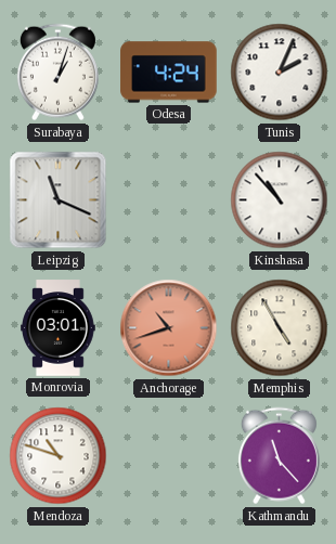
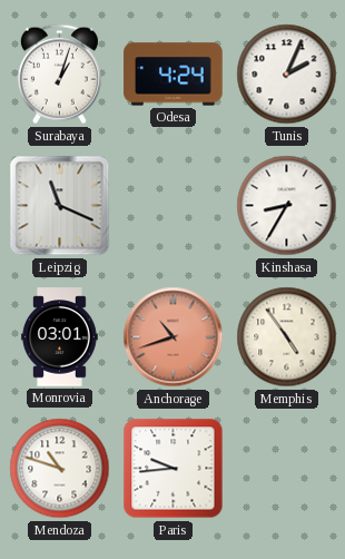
Kinshasa: 10:53 -> 8:35 (287, 206)
Memphis: 4:55 -> 4:54 (287, 337)
Paris: none -> 9:44 (174, 469)
Kathmandu: 11:23 -> none (279, 456)
